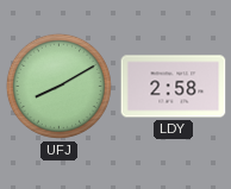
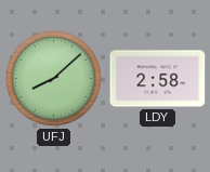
UFJ: 8:10 -> 8:08 (53, 78)
